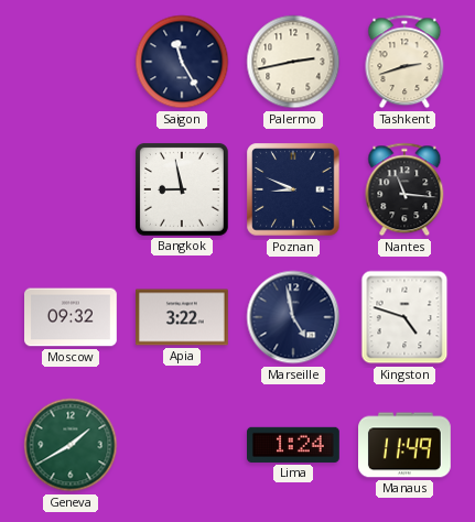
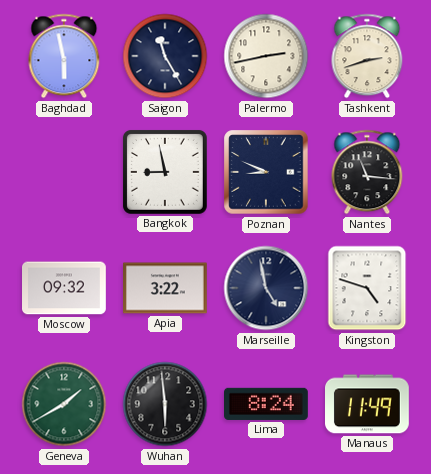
Baghdad: none -> 5:58 (64, 56)
Wuhan: none -> 5:59 (165, 404)
Lima: 1:24 -> 8:24 (267, 404)
